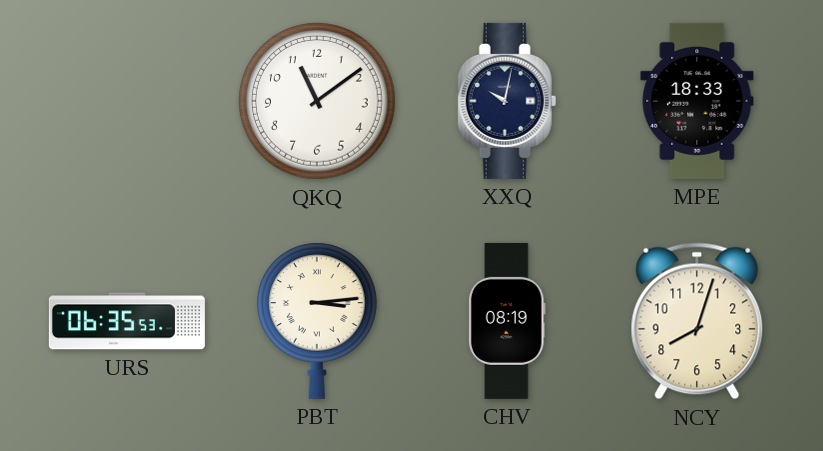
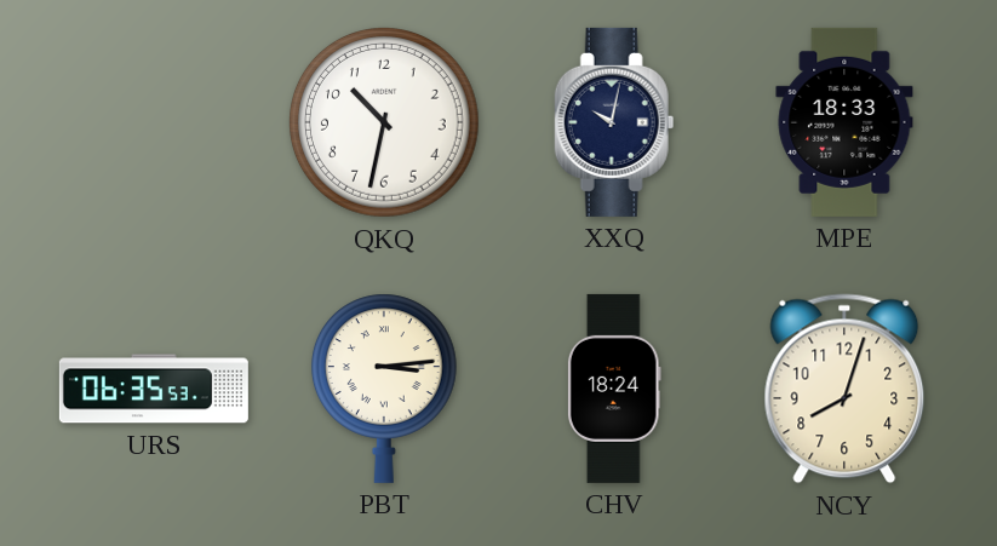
QKQ: 11:09 -> 10:32 (385, 123)
CHV: 08:19 -> 18:24 (614, 389)
